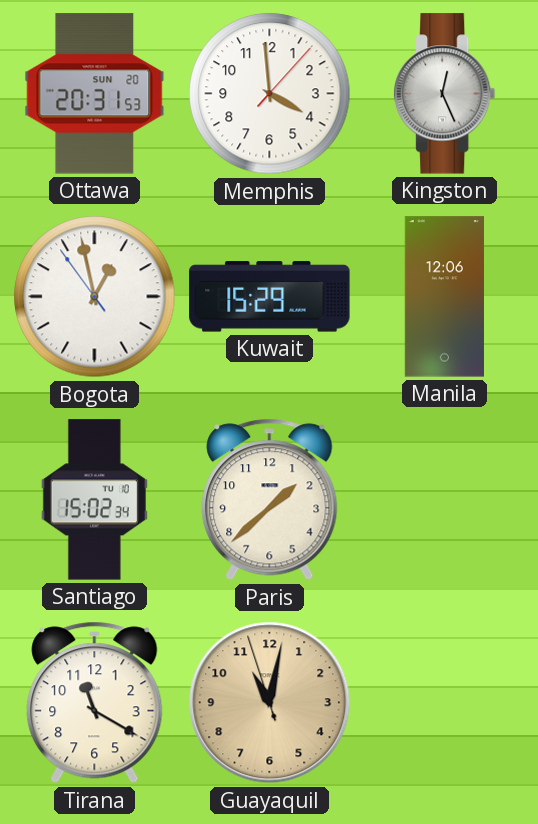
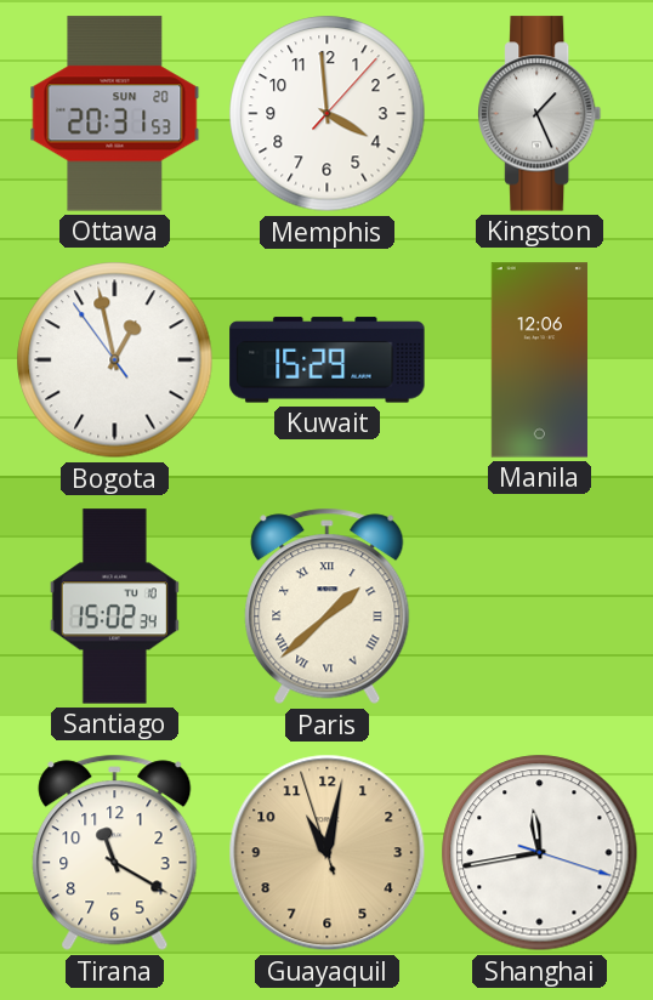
Kingston: 12:26 -> 1:26 (540, 114)
Paris numerals: Arabic -> Roman (328, 607)
Shanghai: none -> 11:43 (540, 853)
